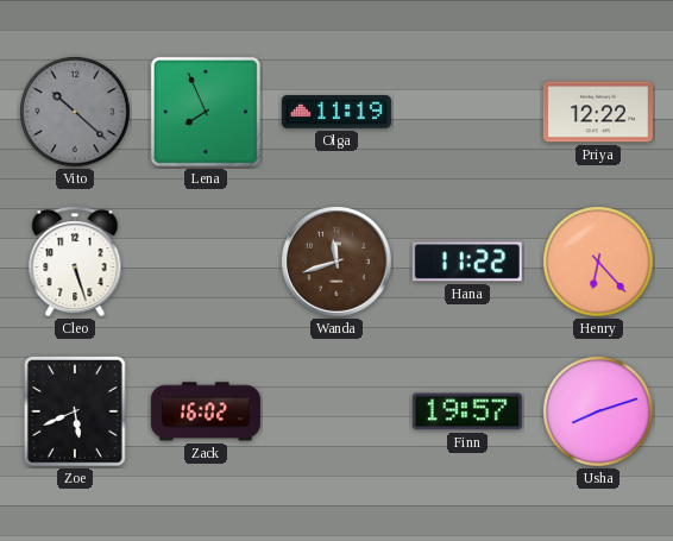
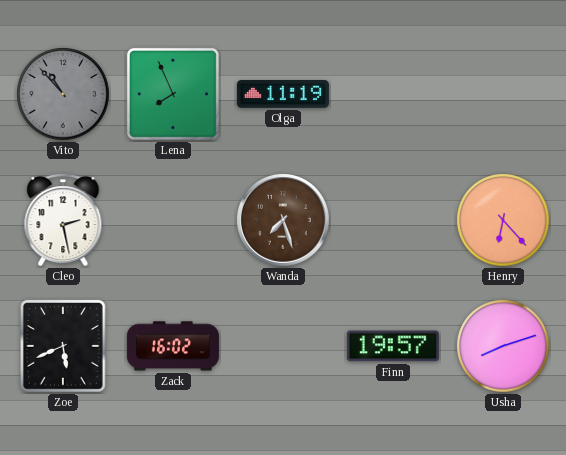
Vito: 10:22 -> 10:53 (63, 94)
Priya: 12:22 -> none (598, 112)
Cleo: 5:27 -> 2:28 (63, 220)
Wanda: 11:42 -> 7:27 (284, 221)
Hana: 11:22 -> none (467, 262)
